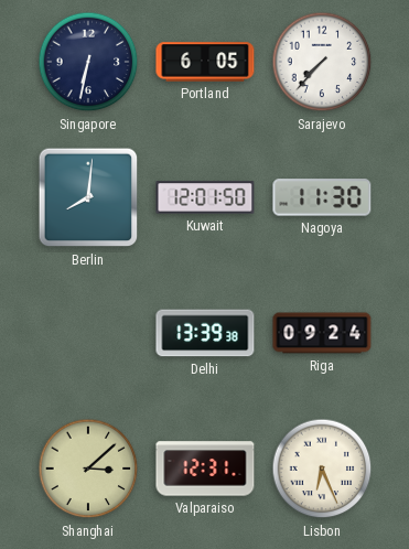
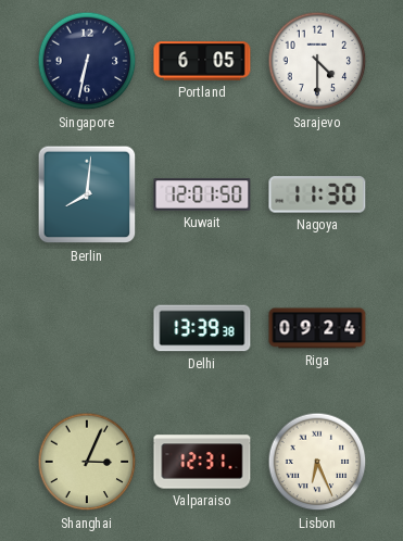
Sarajevo: 7:37 -> 4:30 (317, 61)
Shanghai: 3:08 -> 3:04 (87, 462)
